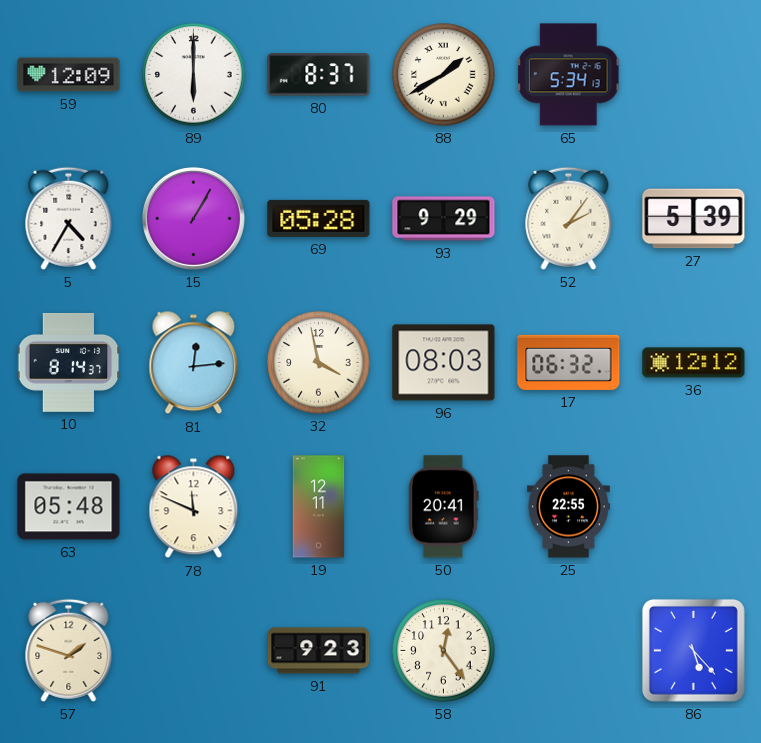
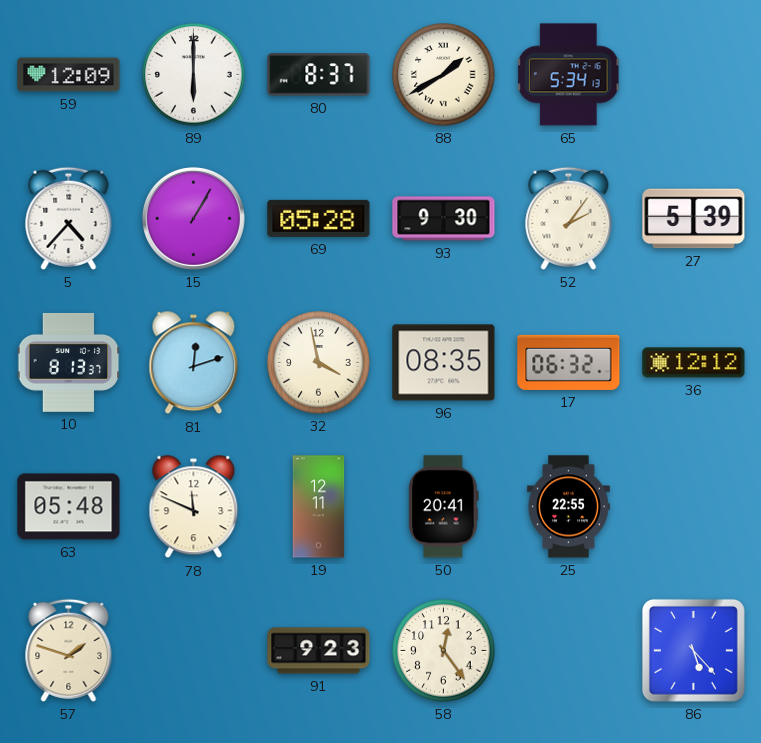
5: 4:35 -> 4:37 (69, 218)
93: 9:29 -> 9:30 (444, 219)
10: 8:14 -> 8:13 (69, 362)
81: 12:14 -> 12:12 (194, 363)
96: 08:03 -> 08:35 (444, 363)
